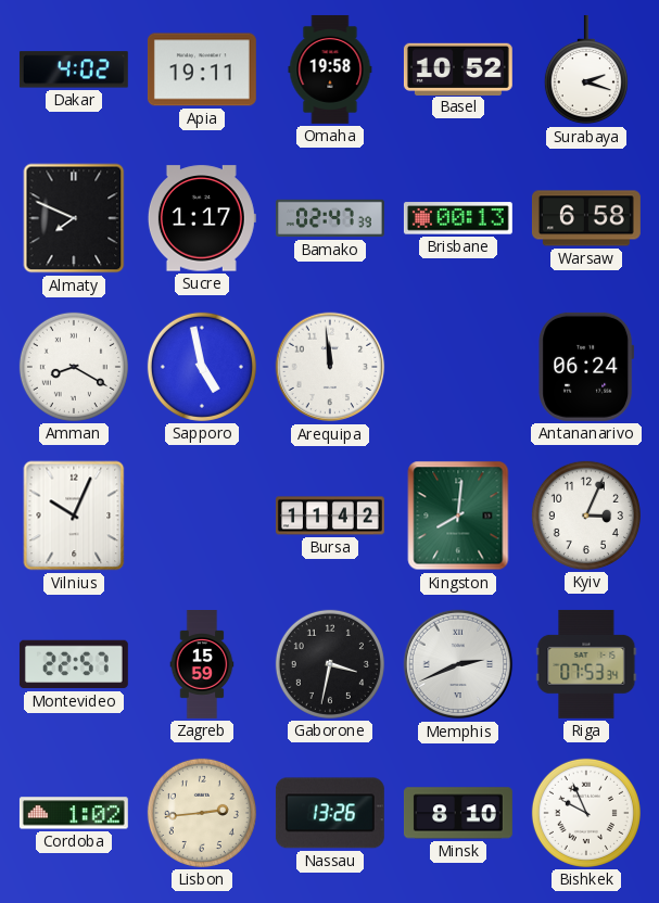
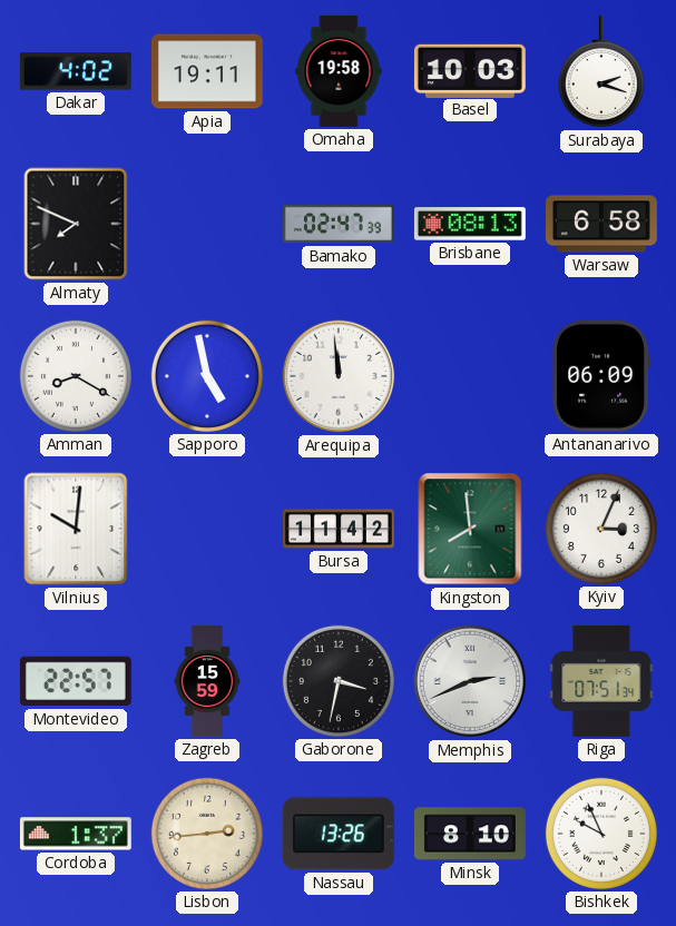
Basel: 10:52 -> 10:03 (470, 70)
Sucre: 1:17 -> none (202, 218)
Brisbane: 00:13 -> 08:13 (470, 224)
Antananarivo: 06:24 -> 06:09 (601, 376)
Vilnius: 10:04 -> 10:01 (76, 529)
Kingston: 8:01 -> 7:59 (470, 529)
Riga: 07:53 -> 07:51 (601, 681)
Cordoba: 1:02 -> 1:37 (76, 834)
